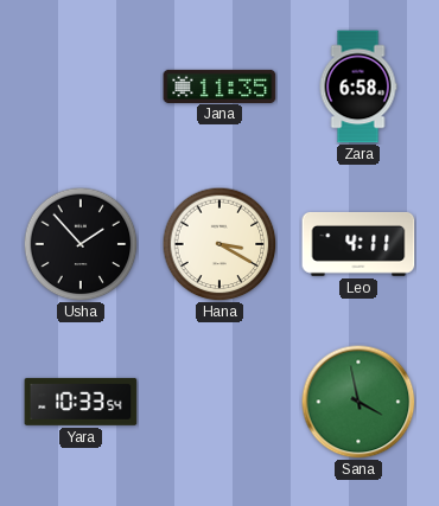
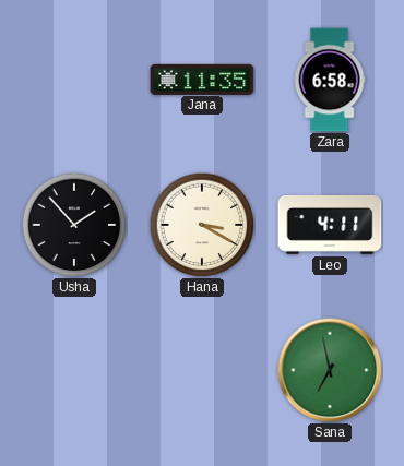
Yara: 10:33 -> none (81, 402)
Sana: 3:58 -> 6:58 (330, 370)
